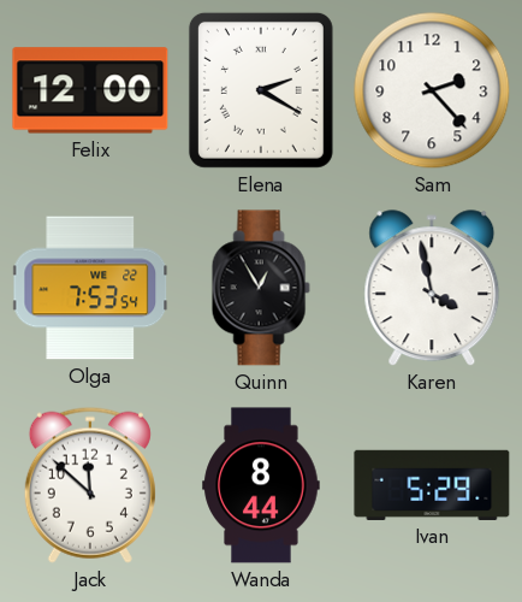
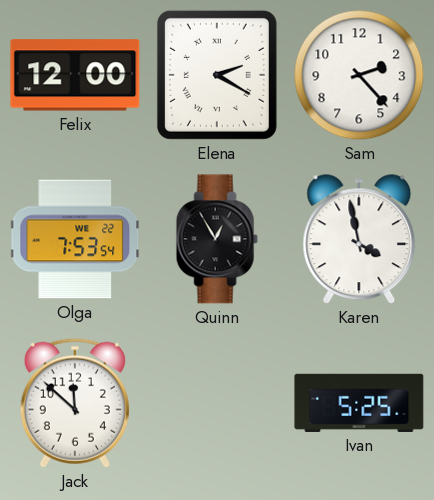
Wanda: 8:44 -> none (261, 485)
Ivan: 5:29 -> 5:25 (359, 403)
